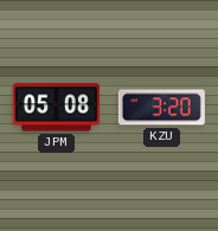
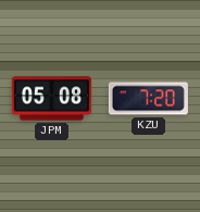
KZU: 3:20 -> 7:20 (148, 99)
